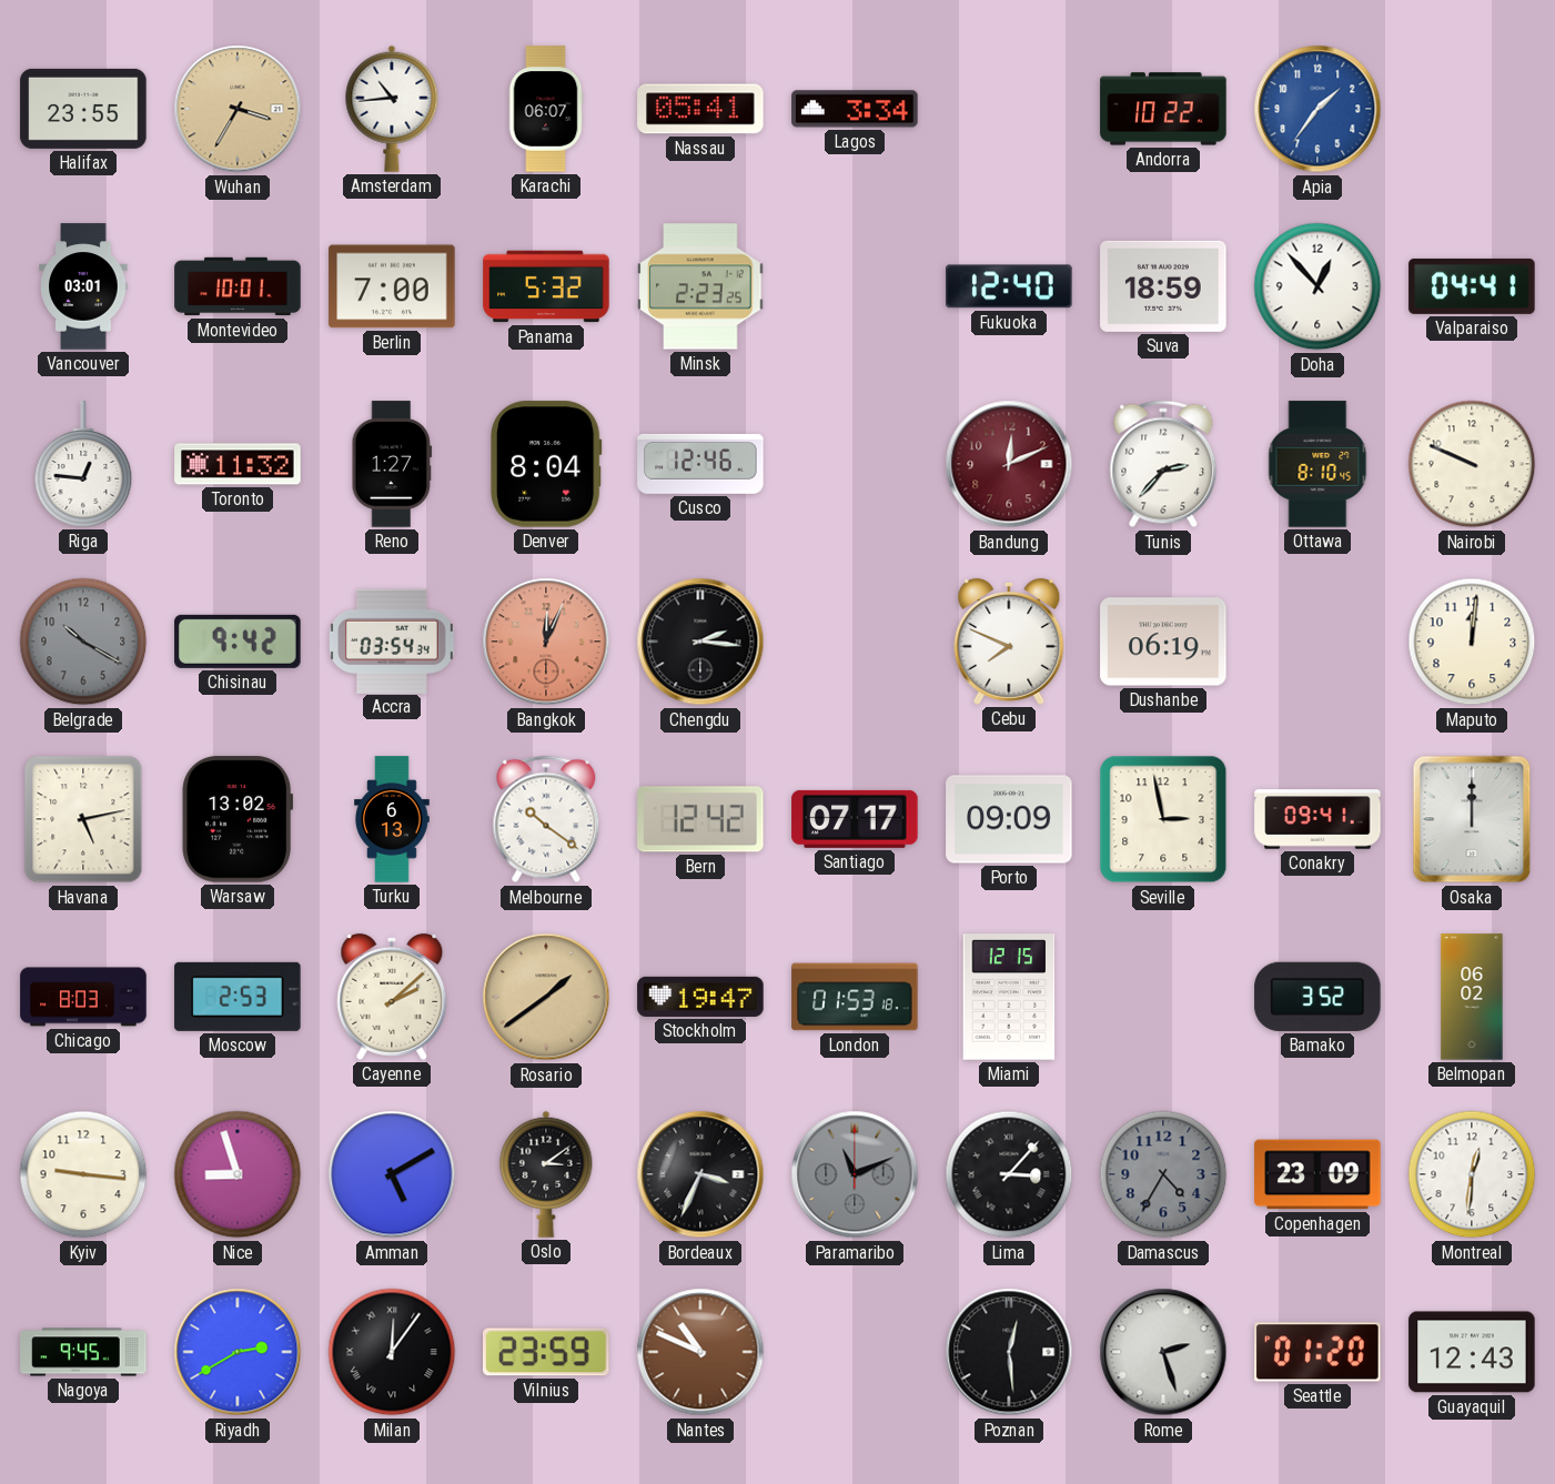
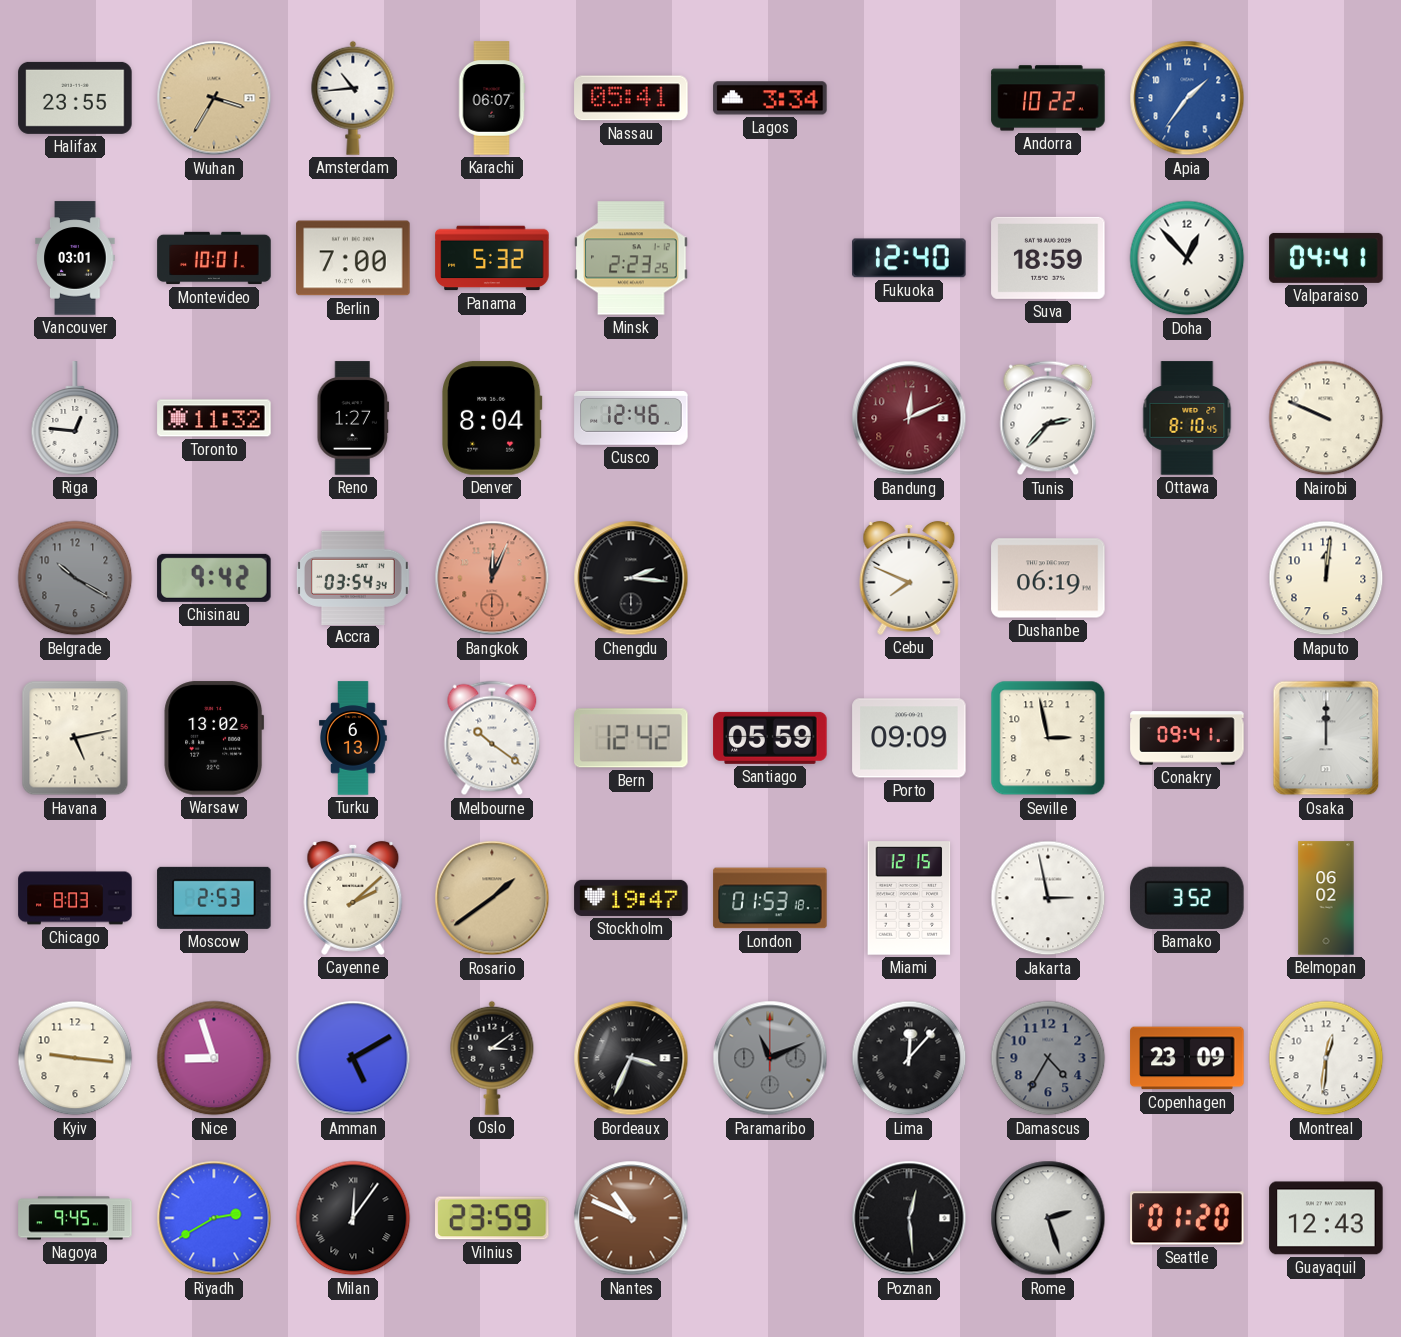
Santiago: 07:17 -> 05:59 (770, 738)
Jakarta: none -> 2:58 (1048, 898)
Lima: 3:07 -> 12:07 (909, 1058)
